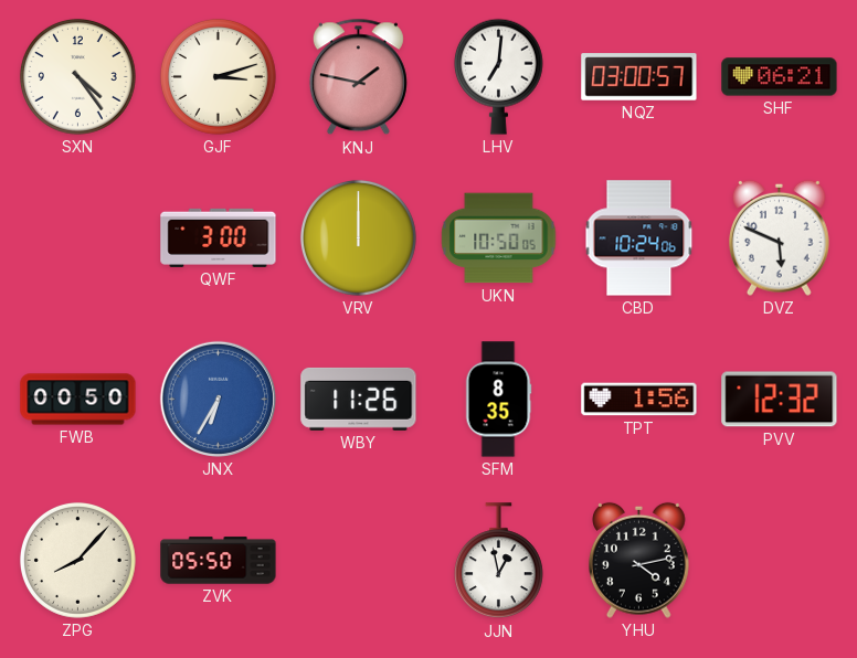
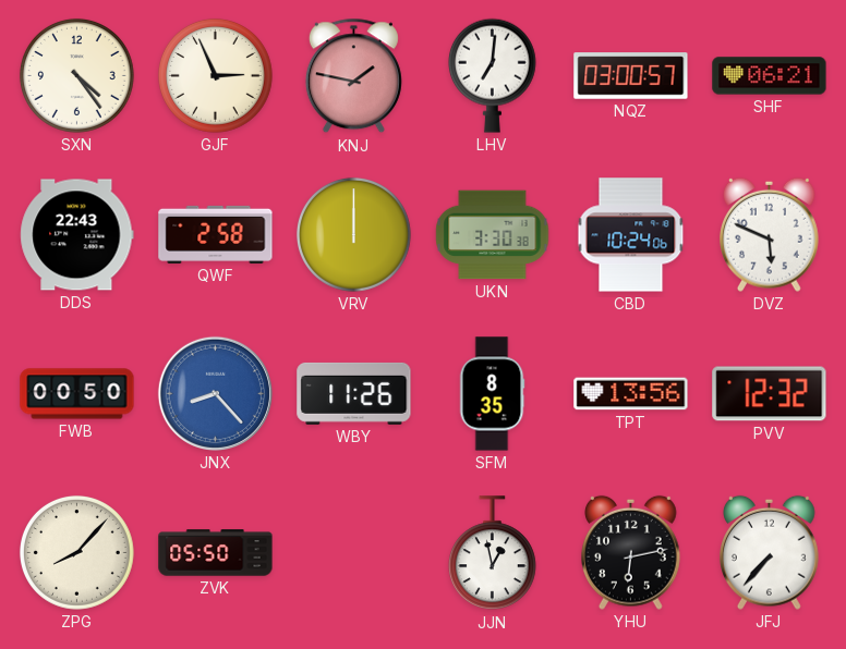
GJF: 3:12 -> 2:56 (215, 75)
DDS: none -> 22:43 (77, 235)
QWF: 3:00 -> 2:58 (216, 234)
UKN: 10:50 -> 3:30 (493, 235)
JNX: 6:35 -> 8:23 (215, 393)
TPT: 1:56 -> 13:56 (631, 394)
YHU: 4:13 -> 6:13 (631, 552)
JFJ: none -> 7:37 (770, 552)
